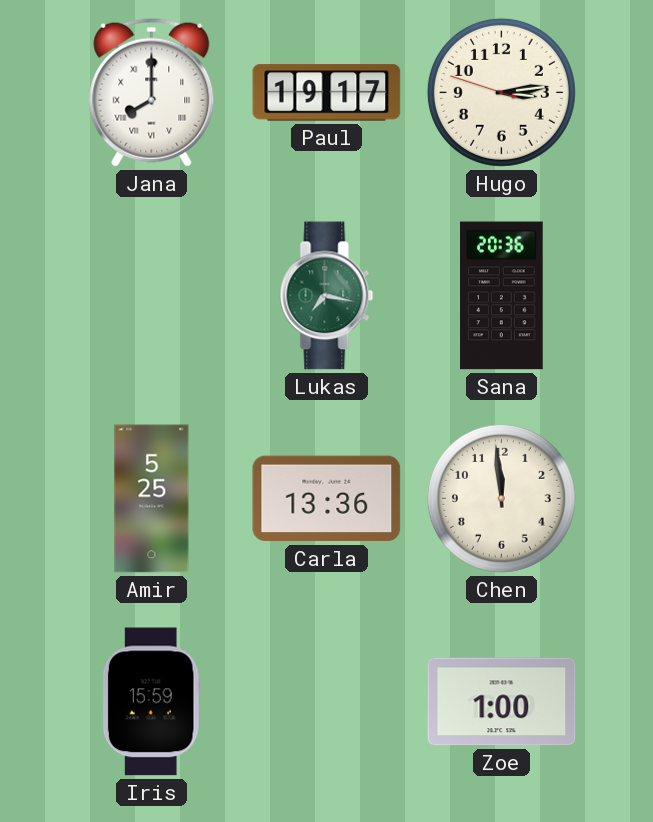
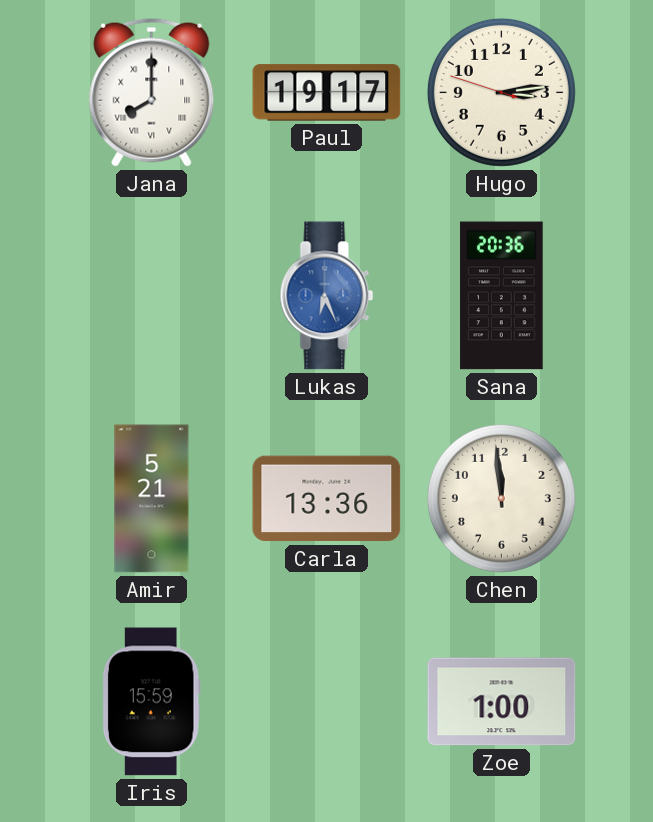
Lukas: 7:17 -> 6:26 (327, 296)
Lukas dial: green -> blue (327, 296)
Amir: 5:25 -> 5:21 (152, 499)
